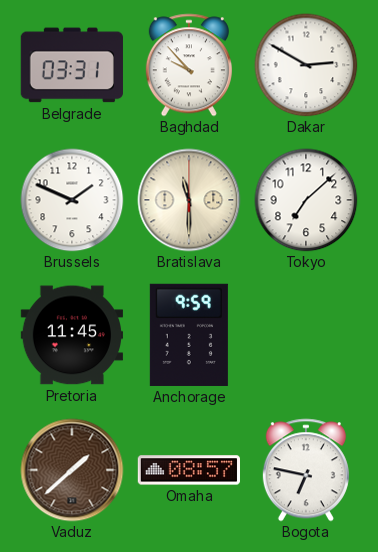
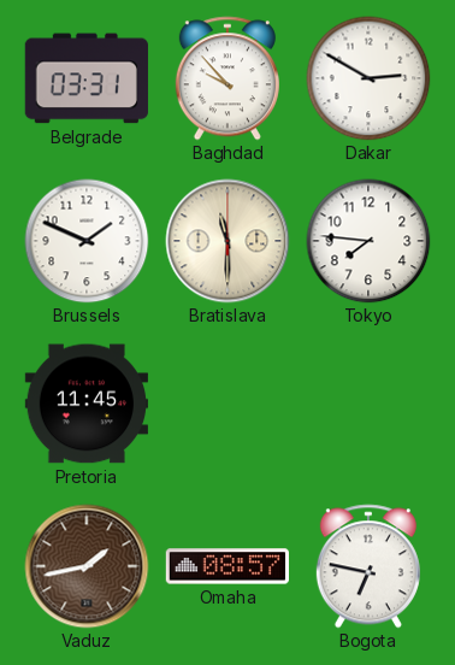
Tokyo: 7:08 -> 7:46 (368, 241)
Anchorage: 9:59 -> none (189, 335)
Vaduz: 1:38 -> 1:43 (87, 566)
